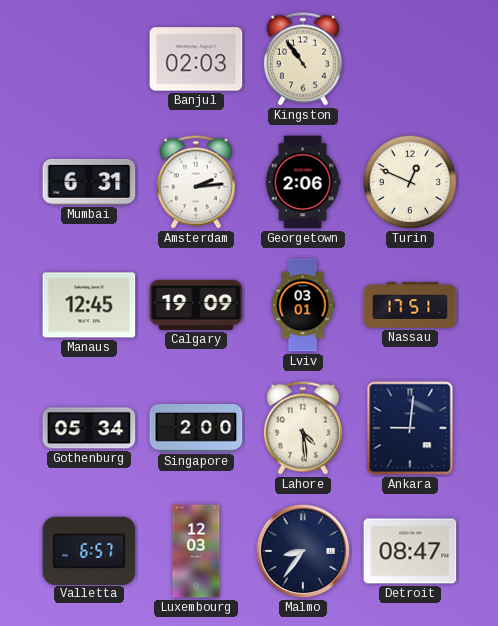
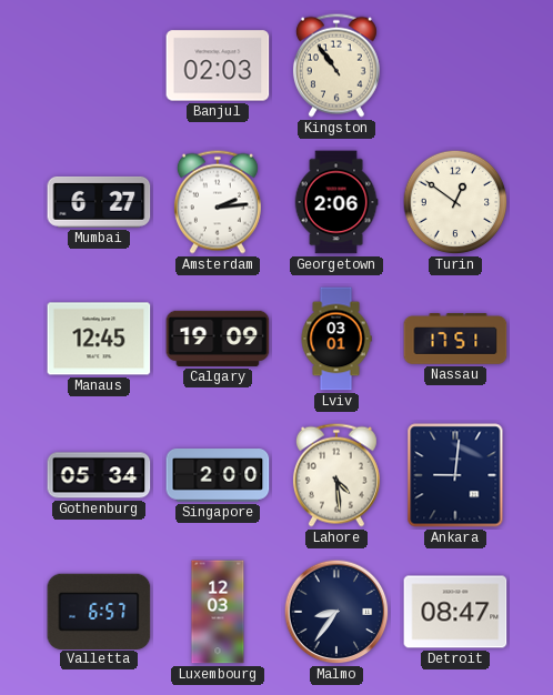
Mumbai: 6:31 -> 6:27 (99, 202)
Turin: 12:49 -> 12:51 (455, 202)
